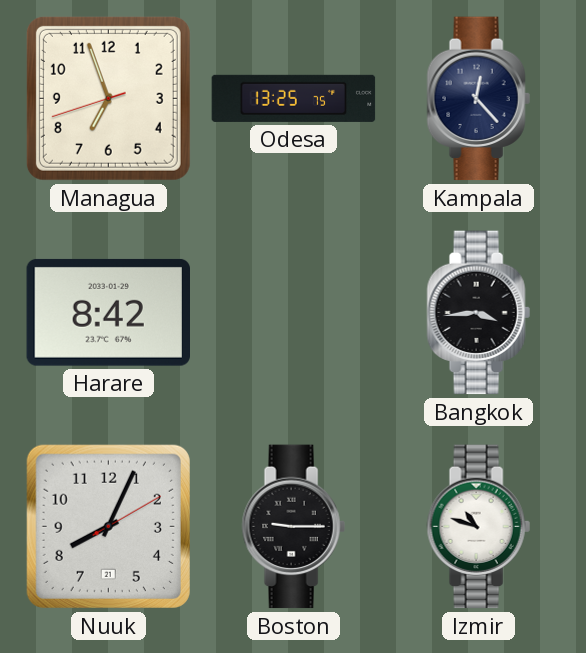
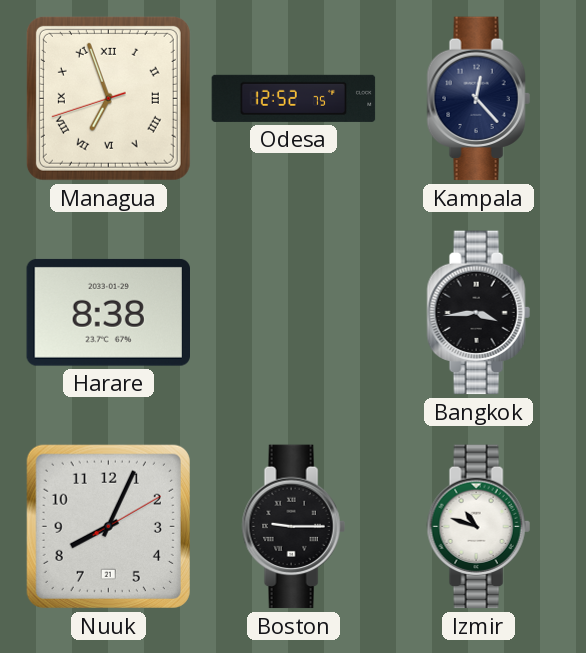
Managua numerals: Arabic -> Roman (108, 98)
Odesa: 13:25 -> 12:52 (294, 98)
Harare: 8:42 -> 8:38 (108, 312)
